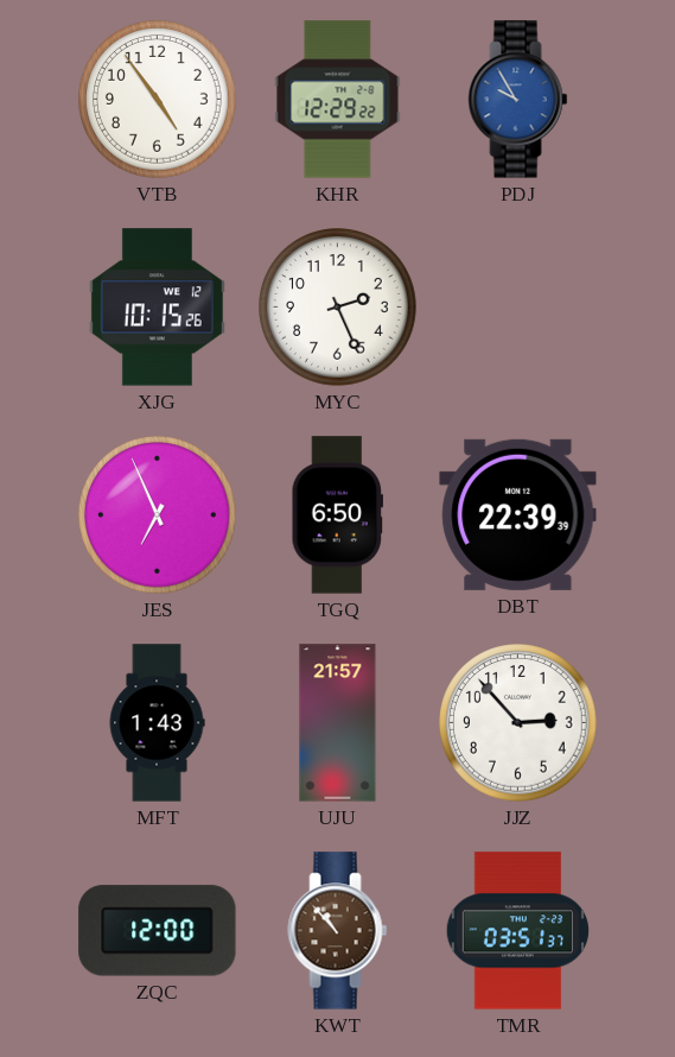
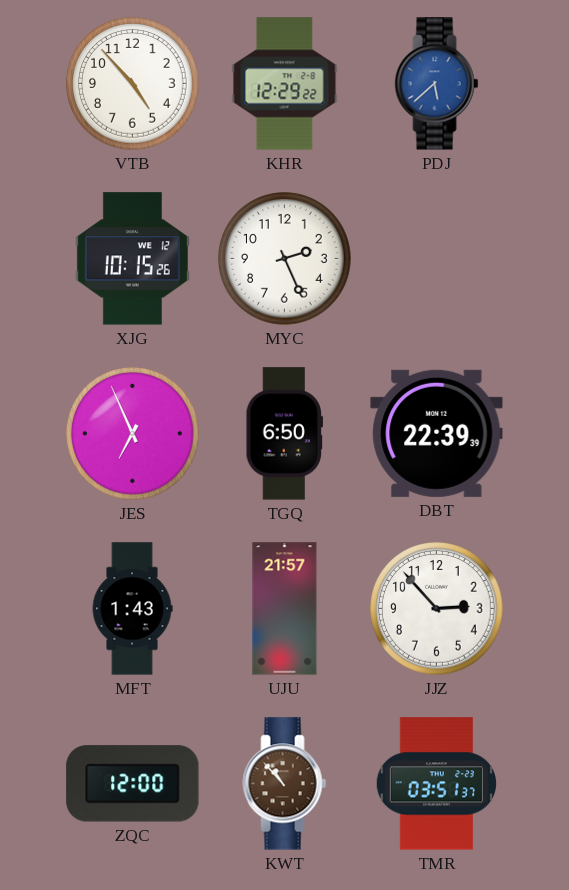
VTB: 4:54 -> 4:53 (133, 84)
PDJ: 9:55 -> 5:38 (437, 84)
